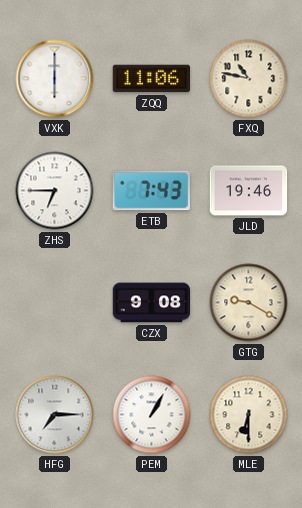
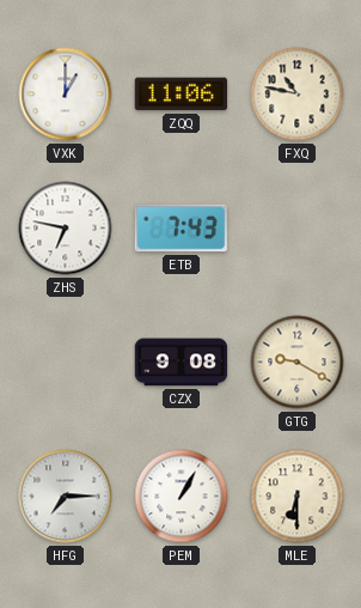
VXK: 6:00 -> 1:00 (66, 95)
ZHS: 6:45 -> 6:47 (66, 229)
JLD: 19:46 -> none (249, 191)
